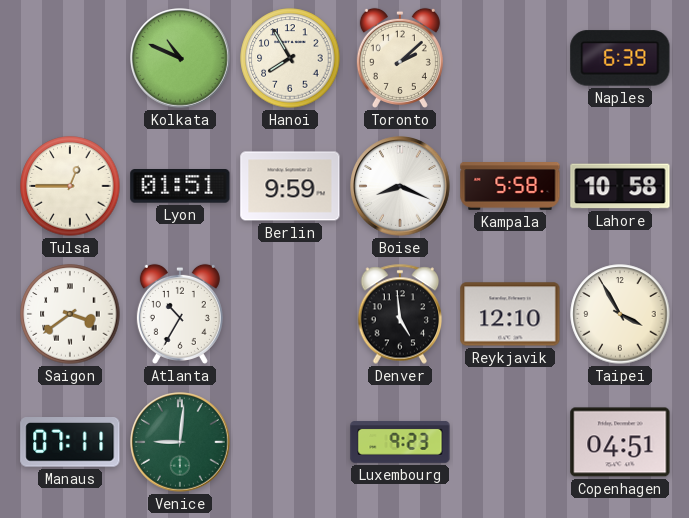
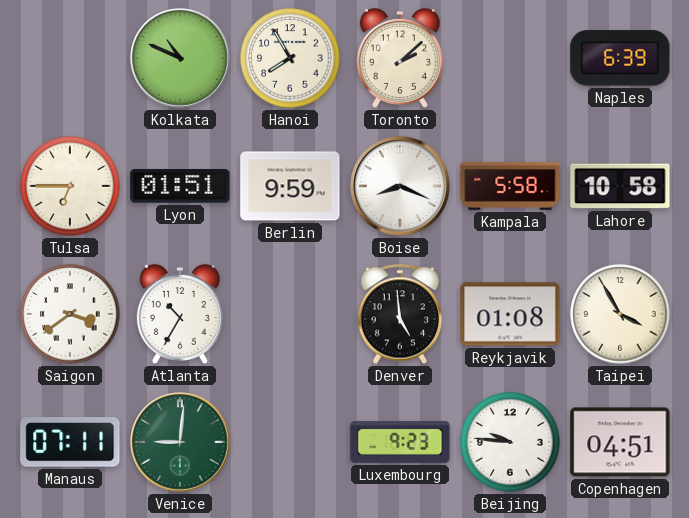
Tulsa: 12:45 -> 6:45 (70, 186)
Reykjavik: 12:10 -> 01:08 (510, 314)
Beijing: none -> 9:46 (510, 442)
